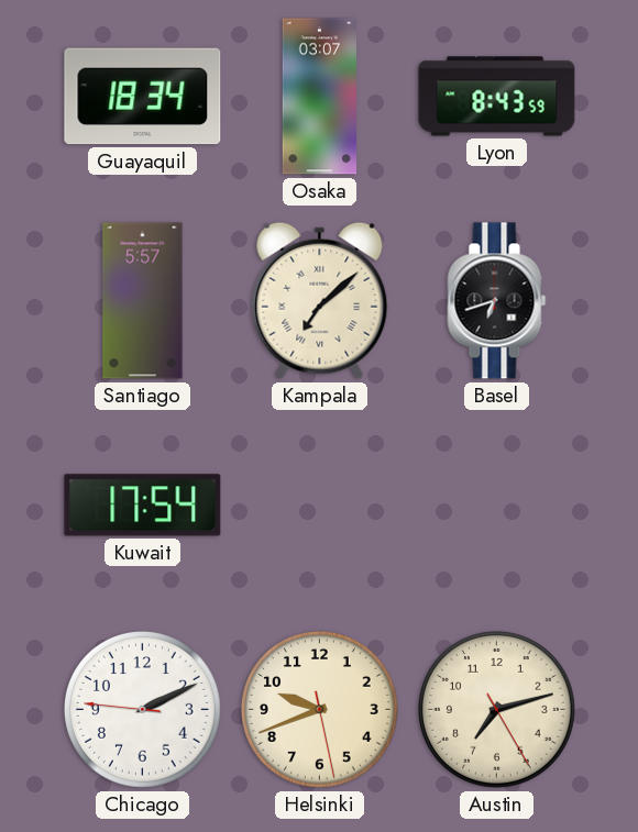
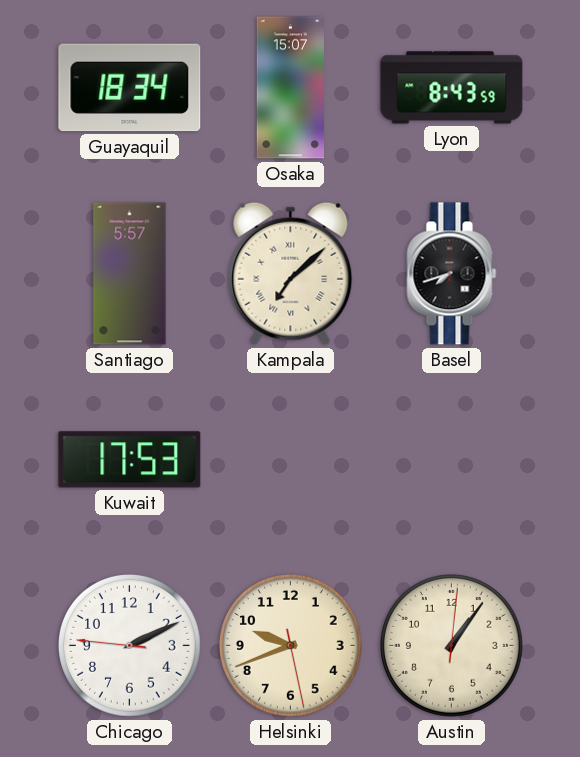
Osaka: 03:07 -> 15:07 (291, 88)
Basel: 6:42 -> 7:42 (452, 274)
Kuwait: 17:54 -> 17:53 (130, 460)
Austin: 7:12 -> 1:06 (451, 645)
